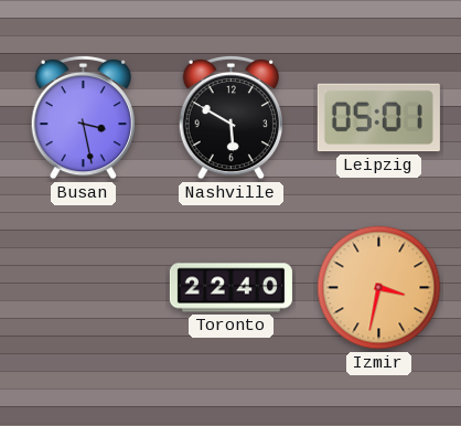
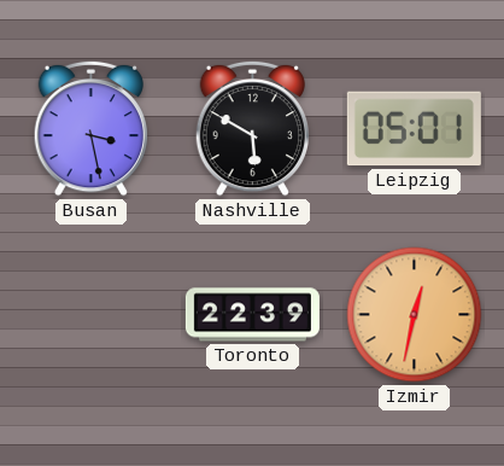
Toronto: 22:40 -> 22:39 (252, 315)
Izmir: 3:32 -> 12:32 (415, 315)
